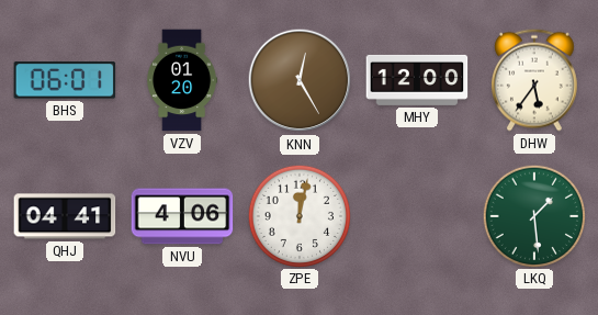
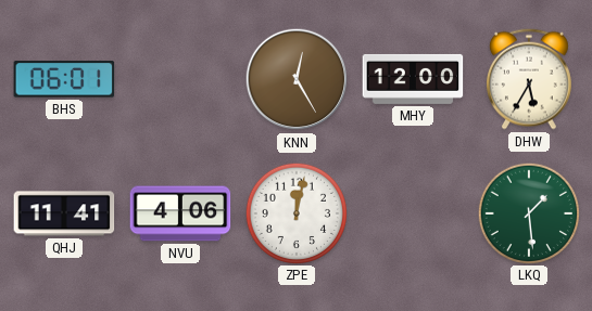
VZV: 01:20 -> none (182, 80)
DHW: 5:36 -> 5:35 (529, 79)
QHJ: 04:41 -> 11:41 (64, 213)
